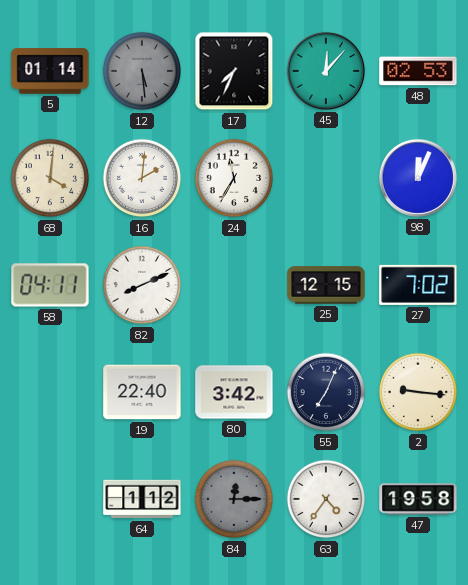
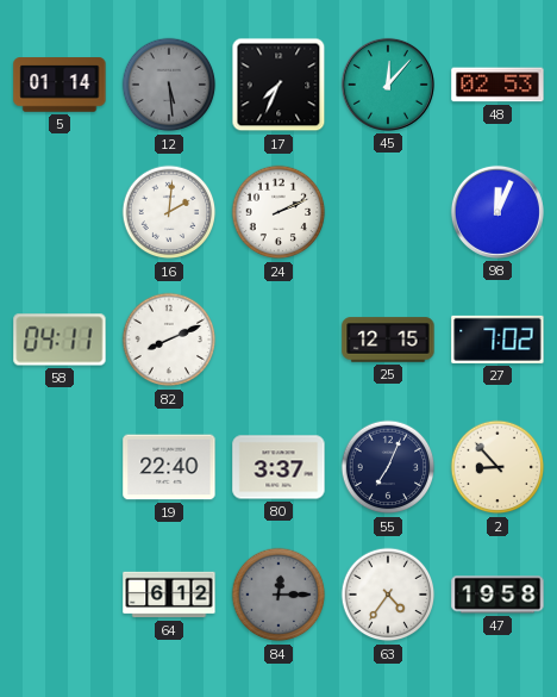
68: 4:01 -> none (50, 178)
24: 11:35 -> 2:11 (278, 212)
80: 3:42 -> 3:37 (278, 467)
2: 9:16 -> 8:53 (497, 467)
64: 1:12 -> 6:12 (169, 595)
